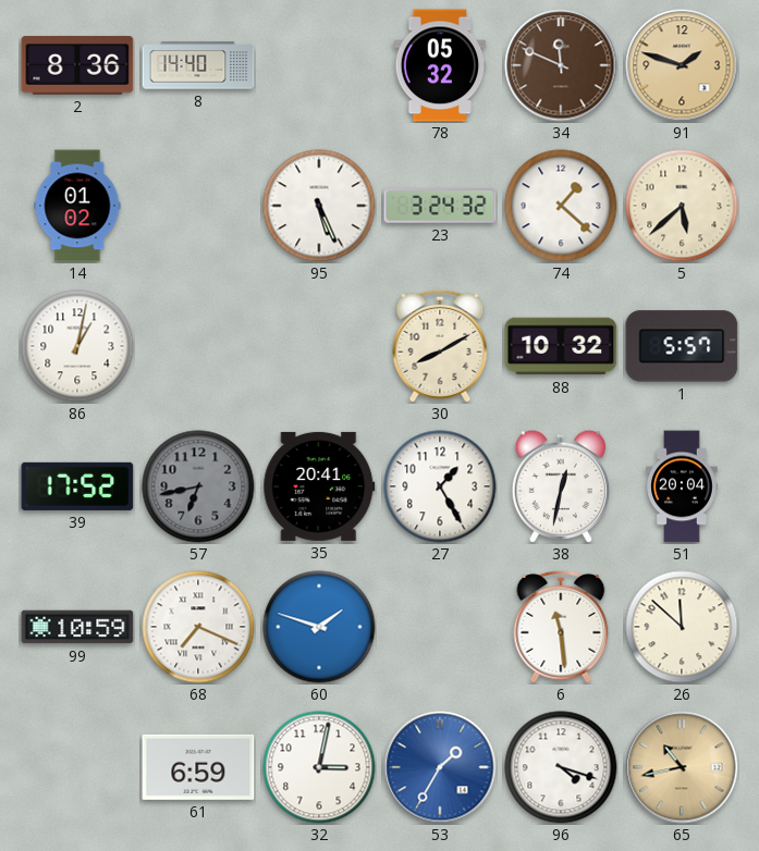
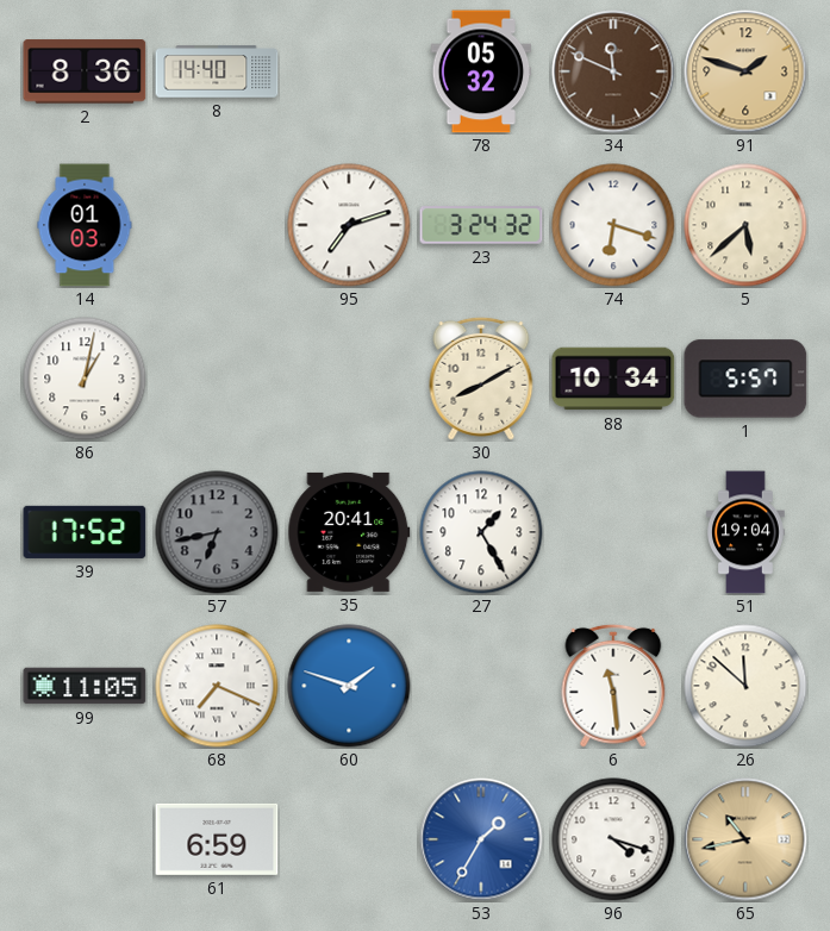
14: 01:02 -> 01:03 (85, 225)
95: 5:26 -> 7:12 (349, 225)
74: 1:22 -> 6:18 (613, 225)
88: 10:32 -> 10:34 (613, 379)
38: 12:32 -> none (560, 486)
51: 20:04 -> 19:04 (745, 532)
99: 10:59 -> 11:05 (85, 686)
32: 3:02 -> none (319, 767)
